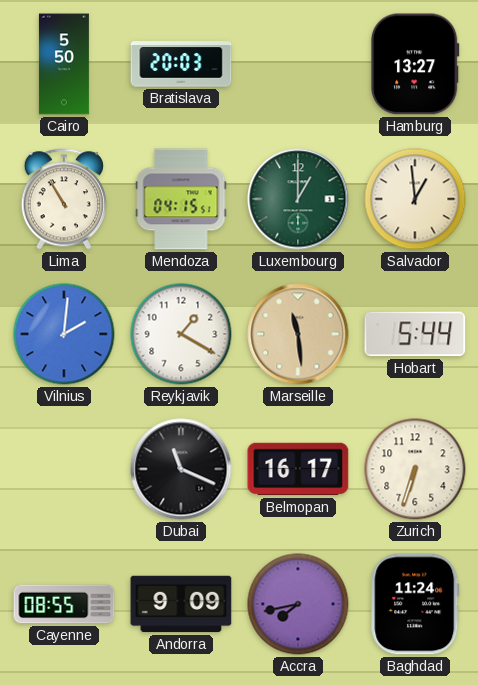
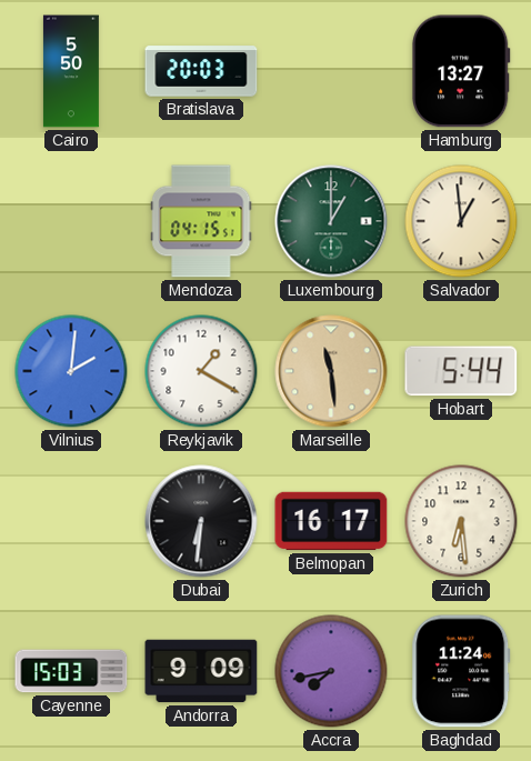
Lima: 10:55 -> none (64, 199)
Dubai: 11:19 -> 6:31 (201, 521)
Zurich: 6:33 -> 6:29 (461, 521)
Cayenne: 08:55 -> 15:03 (71, 671)
